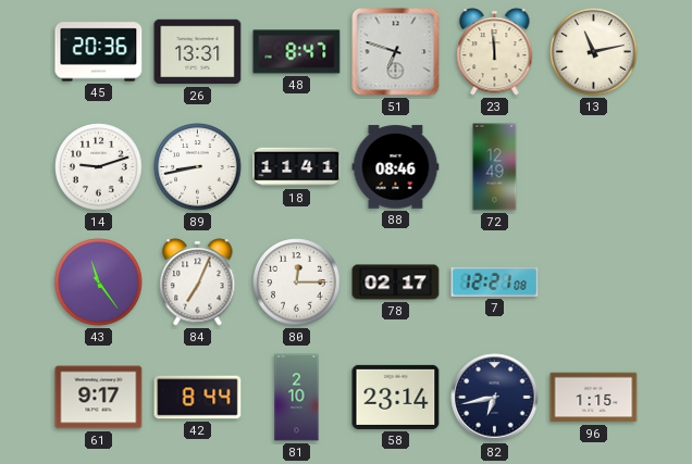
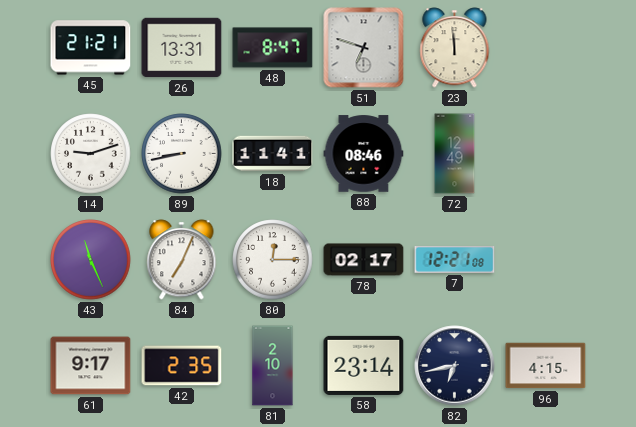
45: 20:36 -> 21:21 (91, 48)
13: 11:13 -> none (594, 52)
43: 11:24 -> 11:26 (91, 260)
42: 8:44 -> 2:35 (182, 366)
96: 1:15 -> 4:15 (546, 366)
